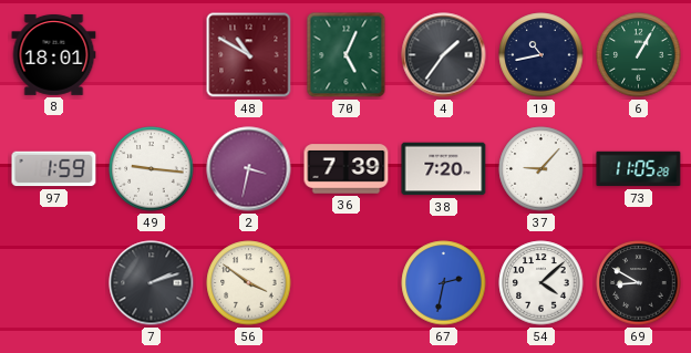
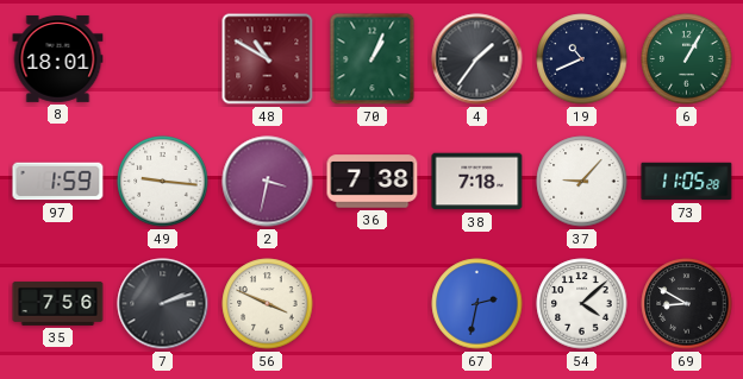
70: 5:04 -> 1:04 (373, 59)
19: 10:43 -> 10:41 (582, 59)
36: 7:39 -> 7:38 (373, 182)
38: 7:20 -> 7:18 (477, 182)
35: none -> 7:56 (58, 303)
56: 3:51 -> 3:49 (268, 304)
